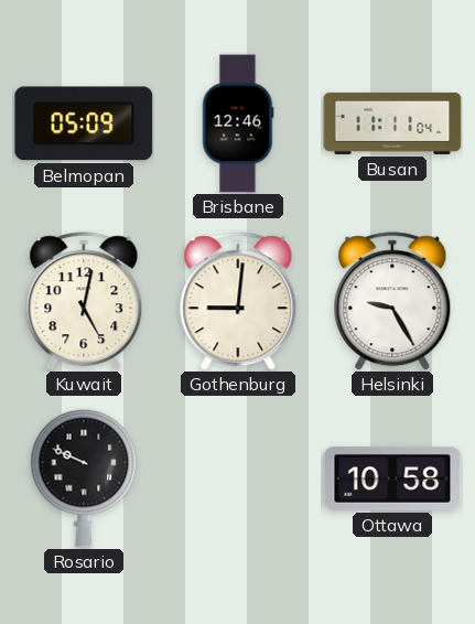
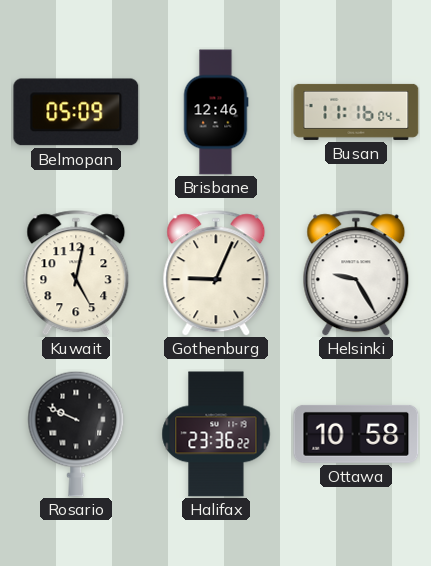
Busan: 11:11 -> 11:16 (356, 112)
Gothenburg: 9:01 -> 9:04 (216, 273)
Halifax: none -> 23:36 (216, 434)
